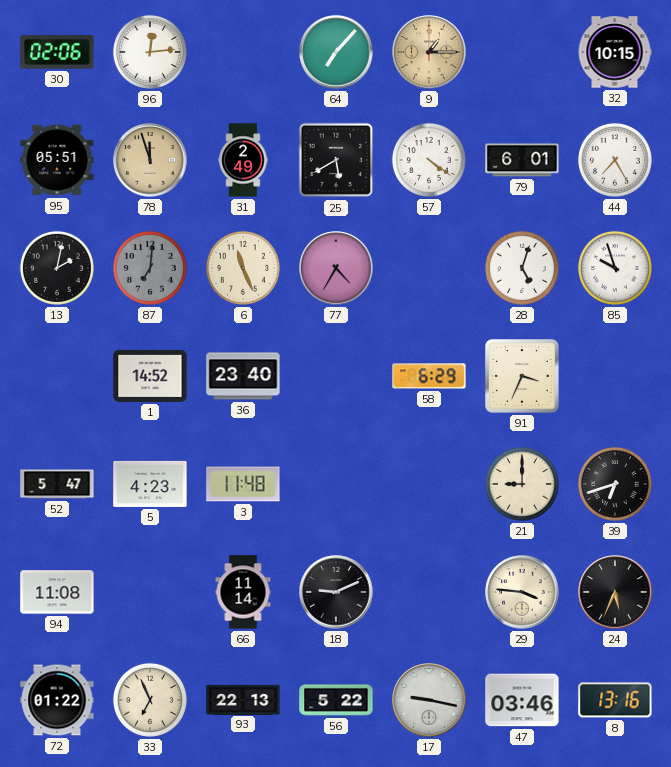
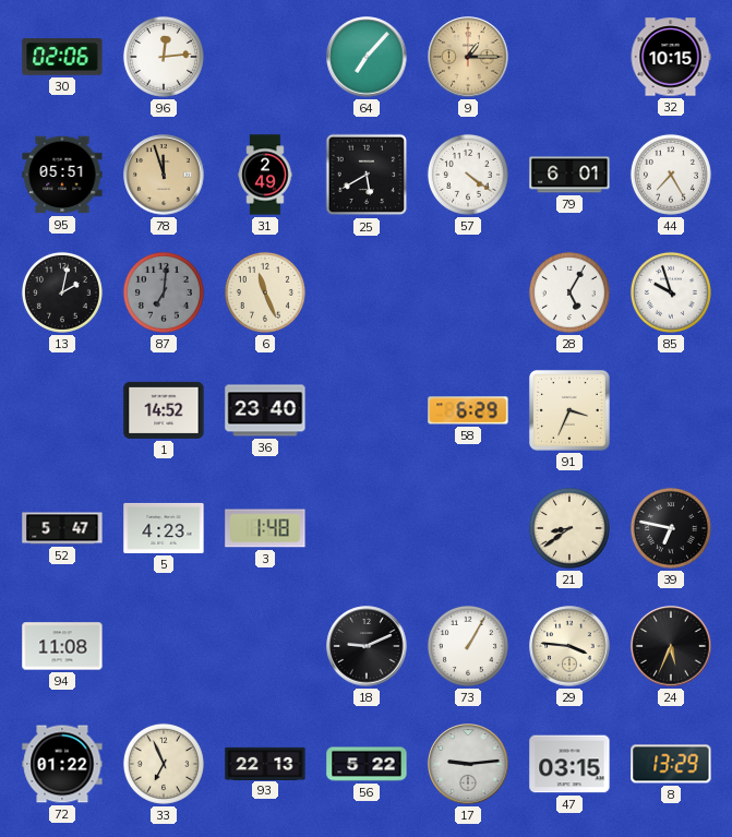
77: 4:35 -> none (336, 268)
28: 5:03 -> 5:05 (569, 292)
3: 11:48 -> 1:48 (265, 528)
21: 9:00 -> 8:39 (569, 528)
39: 6:42 -> 6:47 (671, 528)
66: 11:14 -> none (243, 592)
73: none -> 1:05 (468, 646)
17: 9:17 -> 9:14 (468, 764)
47: 03:46 -> 03:15 (569, 764)
8: 13:16 -> 13:29 (671, 764)
